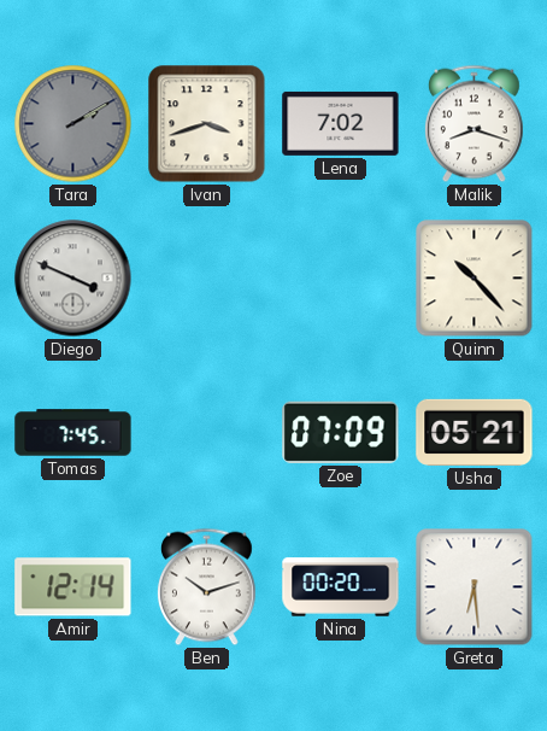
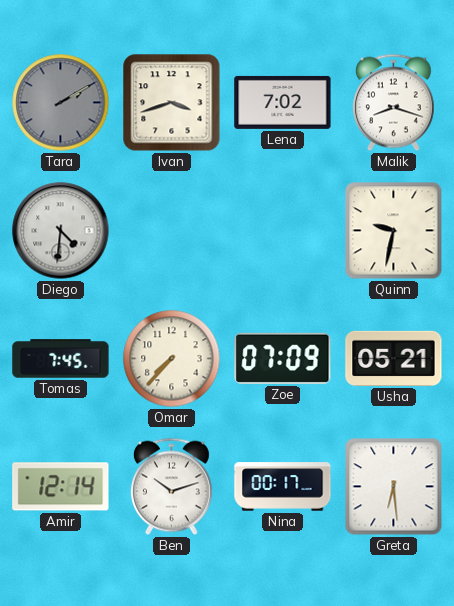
Diego: 3:49 -> 4:31 (61, 231)
Quinn: 10:23 -> 9:32 (394, 231)
Omar: none -> 7:37 (172, 359)
Nina: 00:20 -> 00:17 (283, 487)
